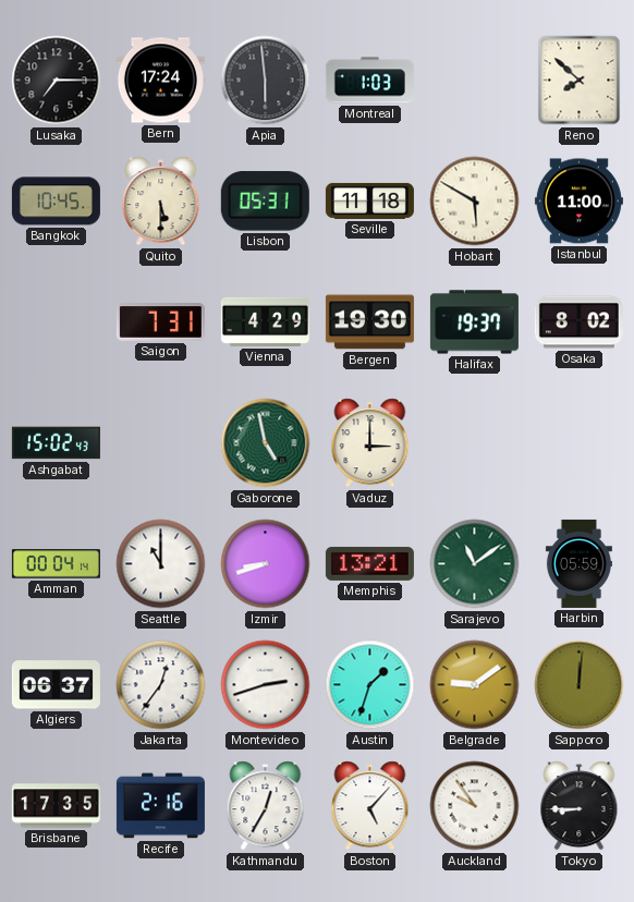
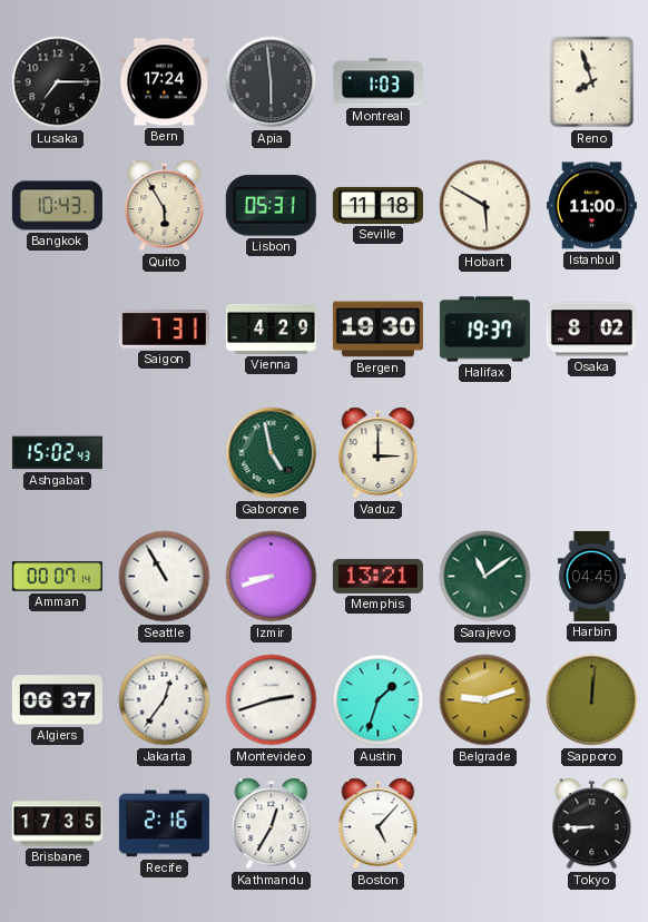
Reno: 7:52 -> 7:57 (592, 82)
Bangkok: 10:45 -> 10:43 (57, 206)
Quito: 5:30 -> 5:55 (165, 206)
Amman: 00:04 -> 00:07 (57, 577)
Seattle: 11:00 -> 10:55 (165, 577)
Harbin: 05:59 -> 04:45 (591, 576)
Belgrade: 9:09 -> 9:12 (485, 700)
Auckland: 9:54 -> none (475, 806)
